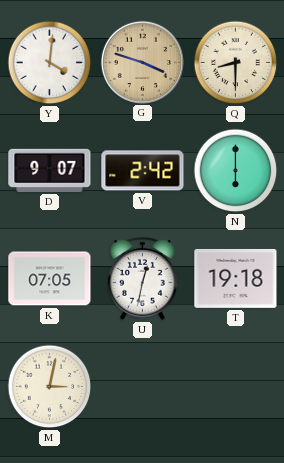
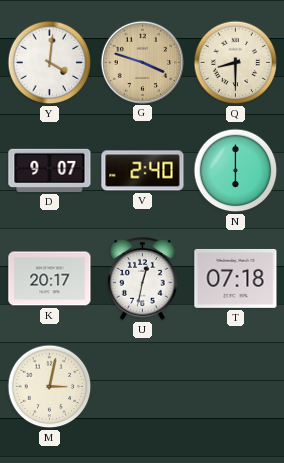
V: 2:42 -> 2:40 (143, 171)
K: 07:05 -> 20:17 (50, 279)
T: 19:18 -> 07:18 (236, 278)
